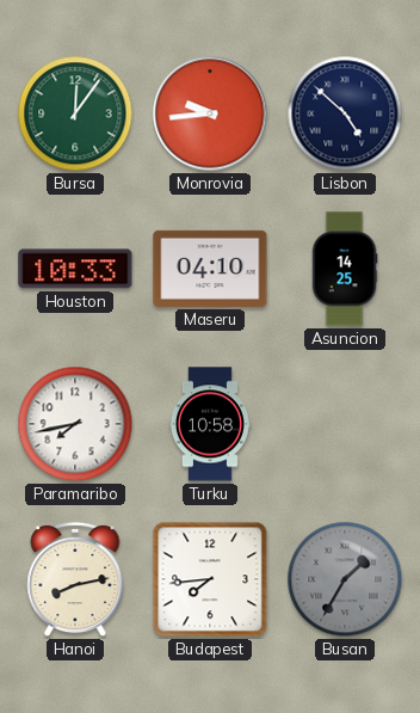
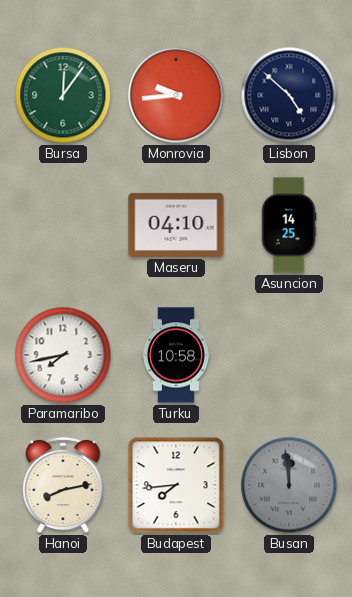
Houston: 10:33 -> none (75, 269)
Busan: 1:35 -> 11:59 (289, 485)
